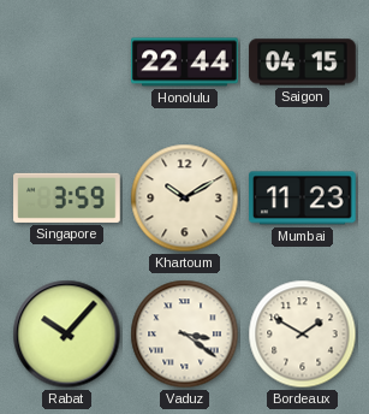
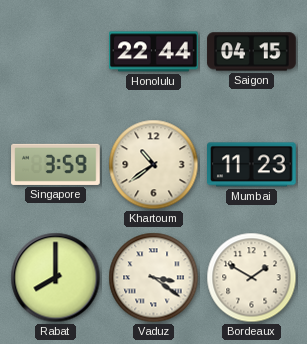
Khartoum: 10:10 -> 10:39 (154, 165)
Rabat: 10:07 -> 8:00 (56, 278)
